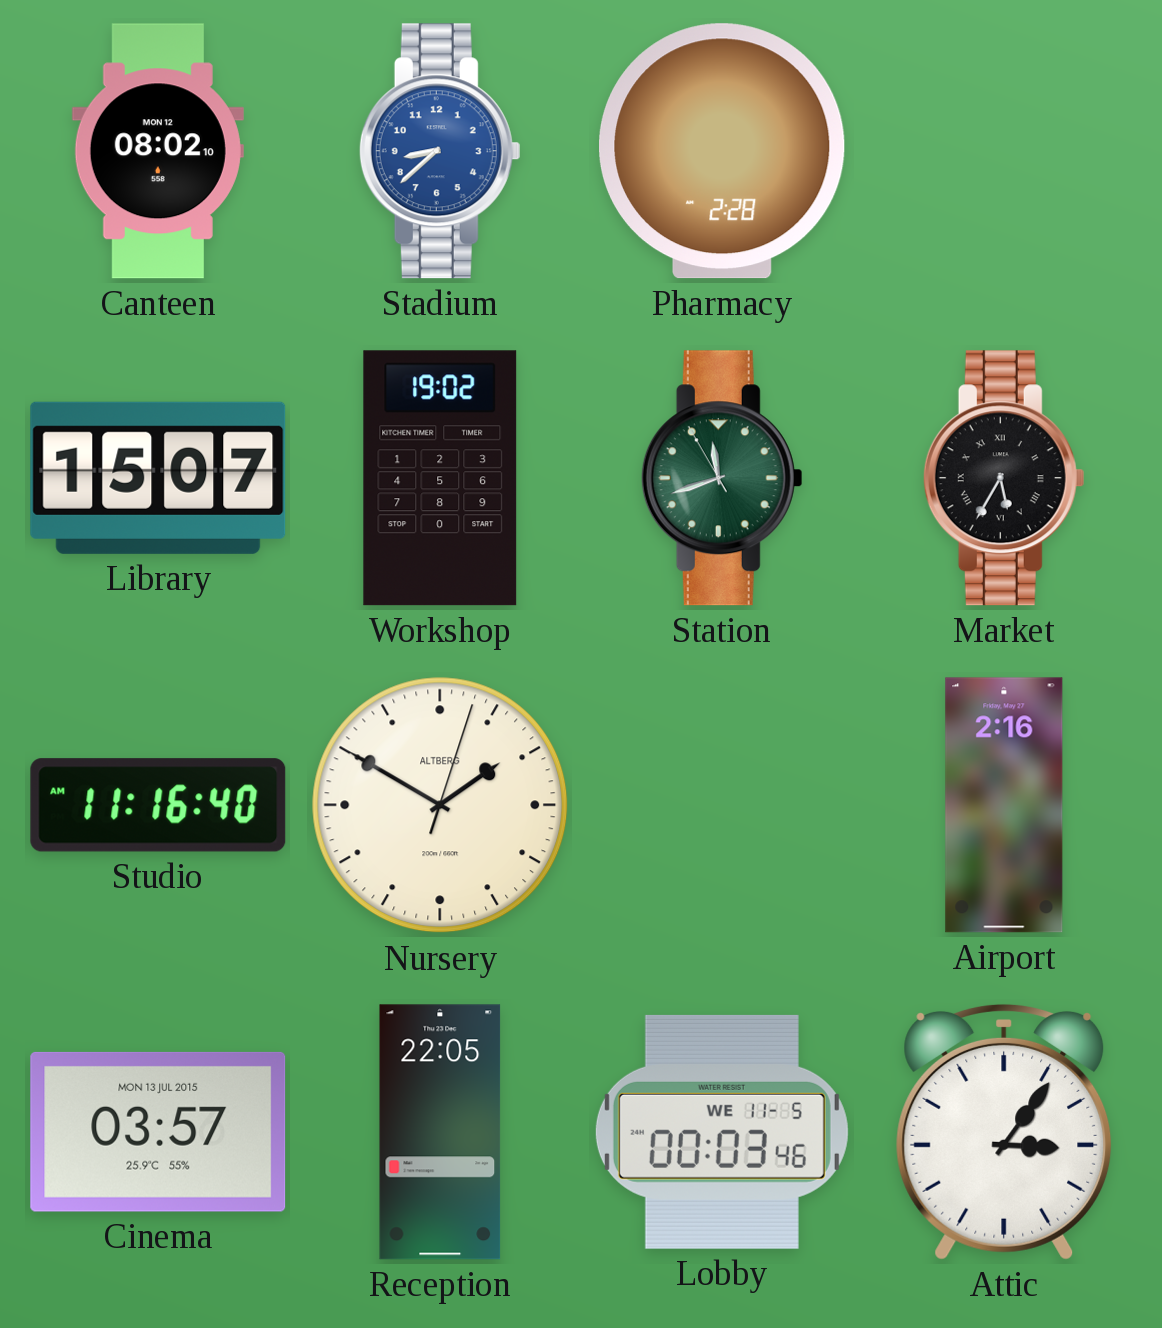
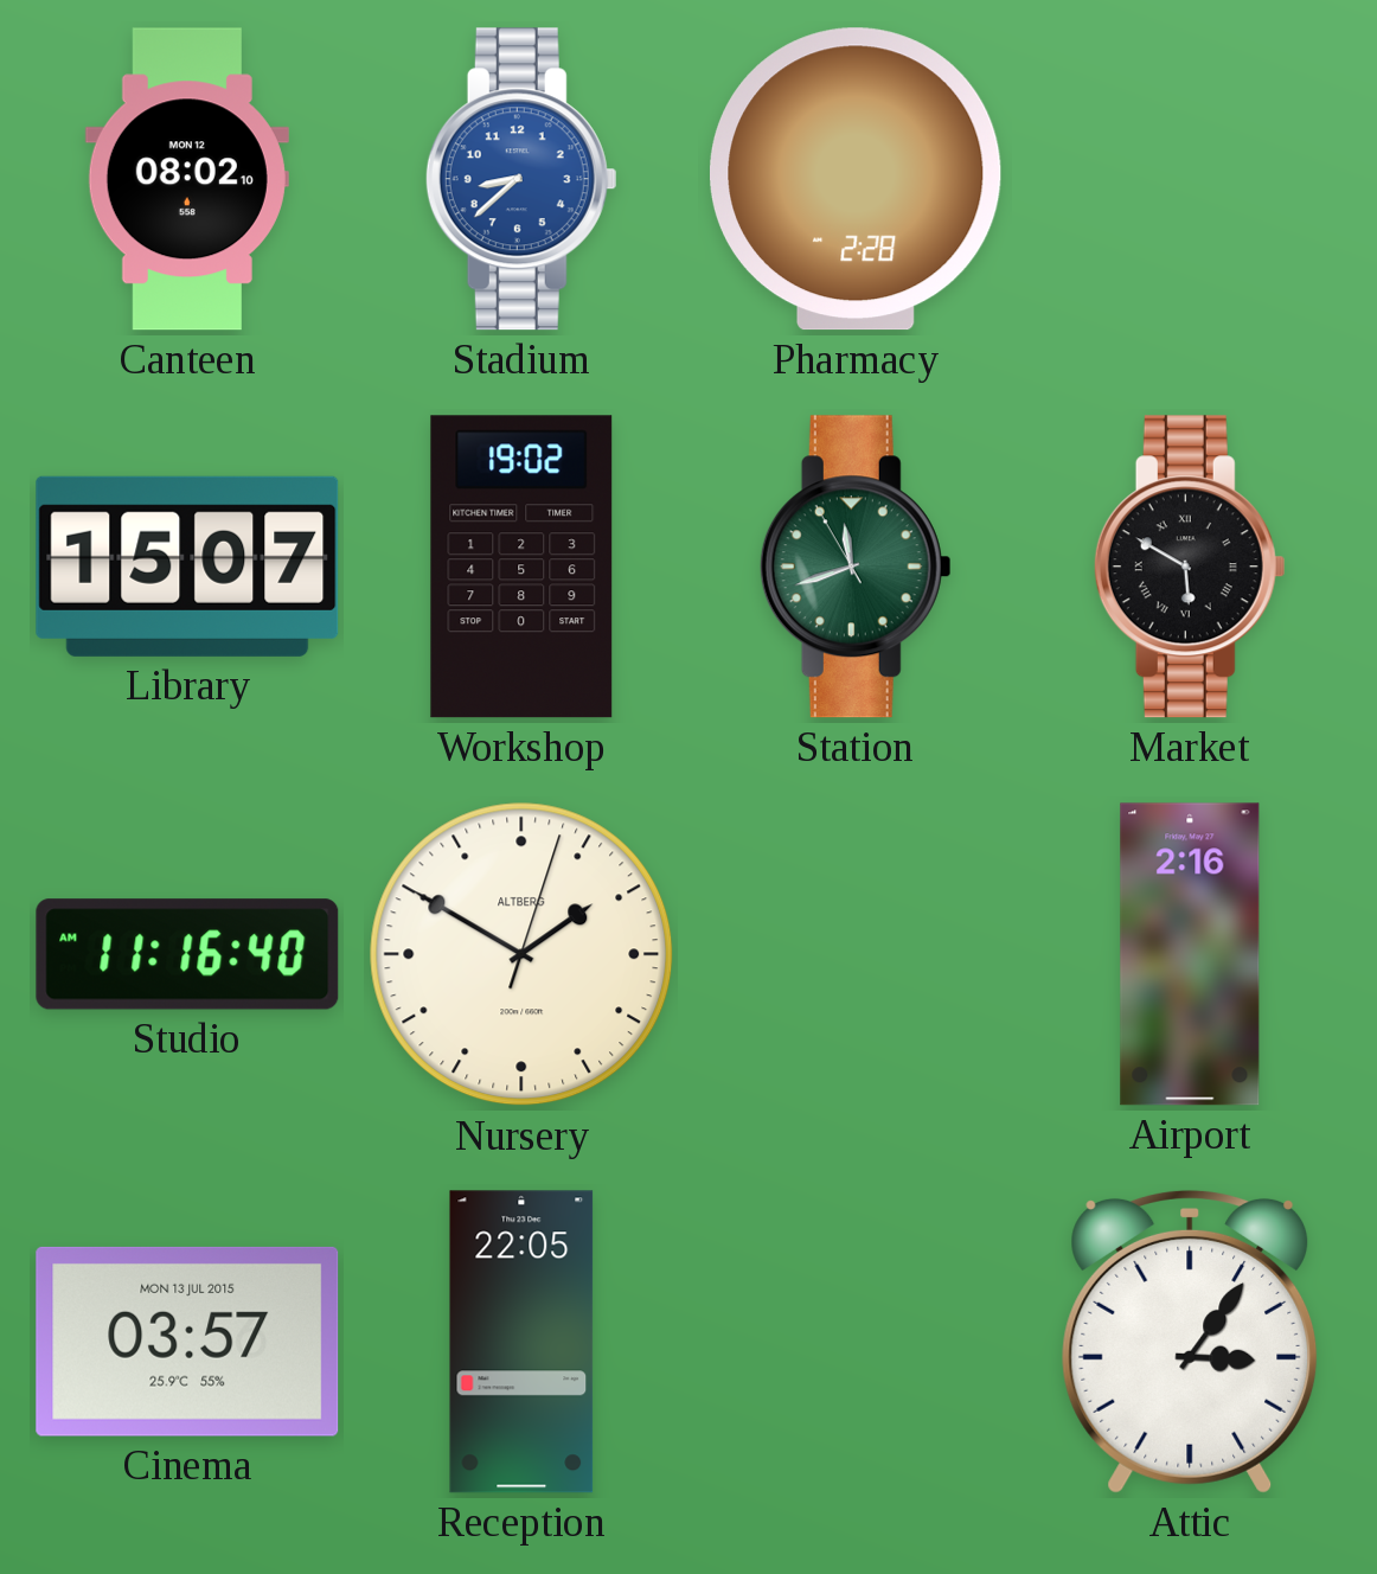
Market: 5:35 -> 5:50 (1190, 567)
Lobby: 00:03 -> none (722, 1132)
